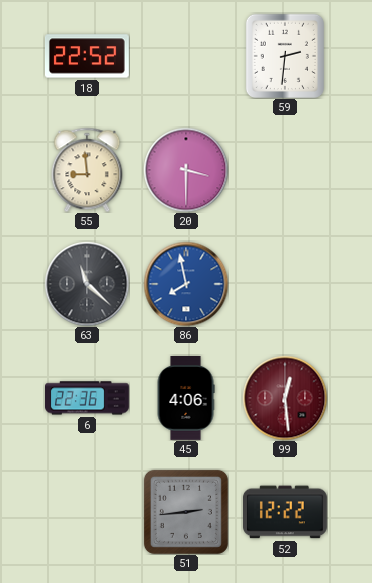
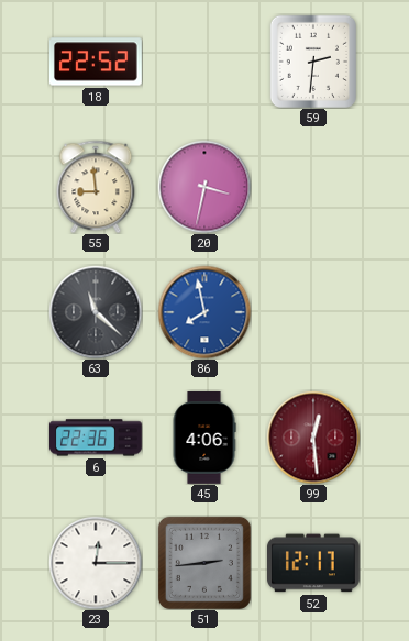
20: 3:30 -> 3:32 (204, 187)
23: none -> 12:15 (96, 563)
52: 12:22 -> 12:17 (314, 563)
